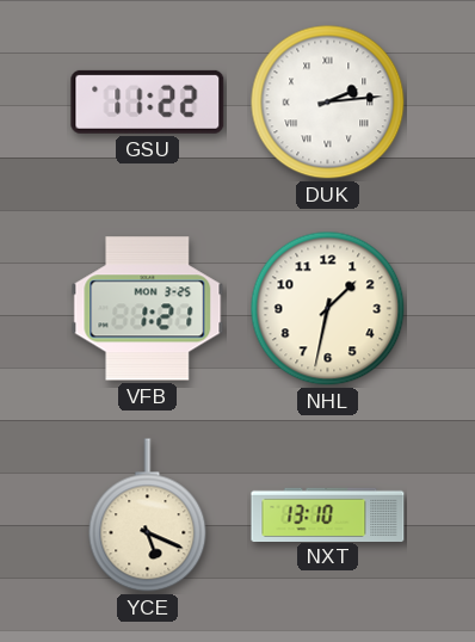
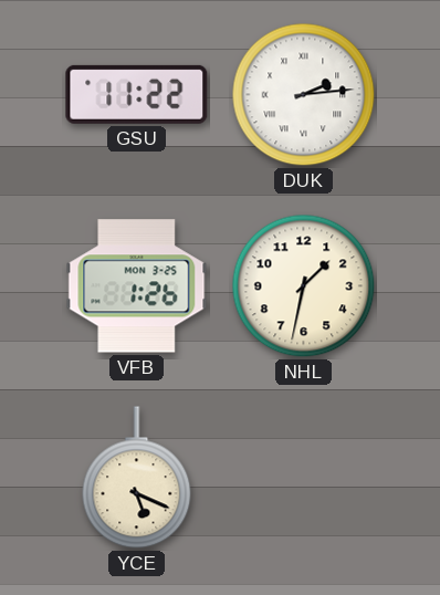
VFB: 1:21 -> 1:26 (137, 286)
NXT: 13:10 -> none (328, 514)
